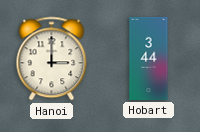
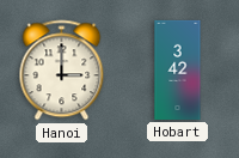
Hobart: 3:44 -> 3:42 (178, 69)
